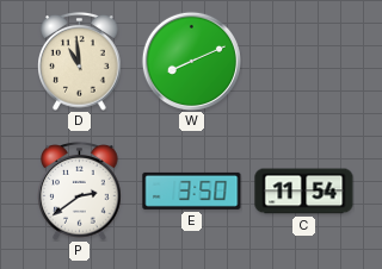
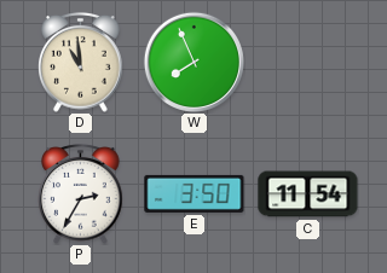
W: 8:11 -> 7:56 (193, 62)
P: 2:39 -> 2:35 (81, 194)
